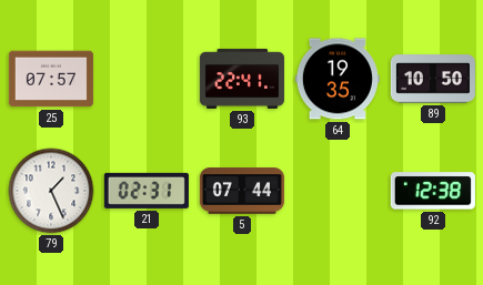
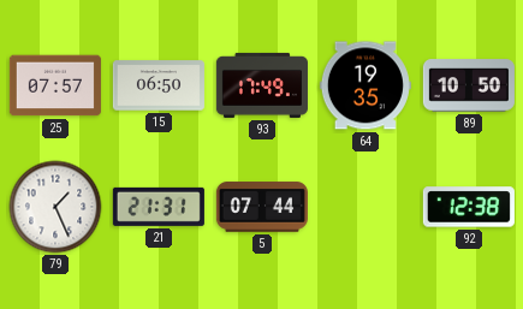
15: none -> 06:50 (159, 85)
93: 22:41 -> 17:49 (262, 85)
21: 02:31 -> 21:31 (159, 207)
